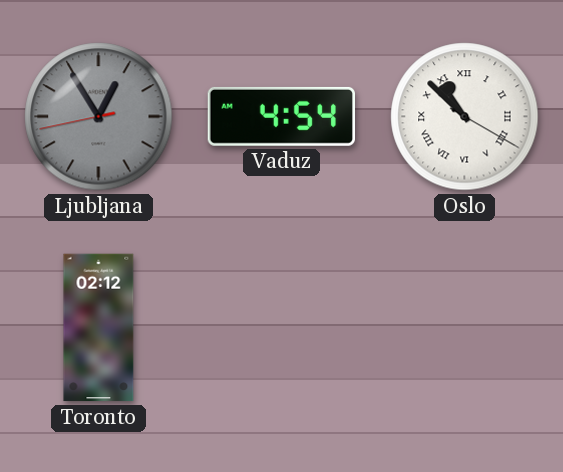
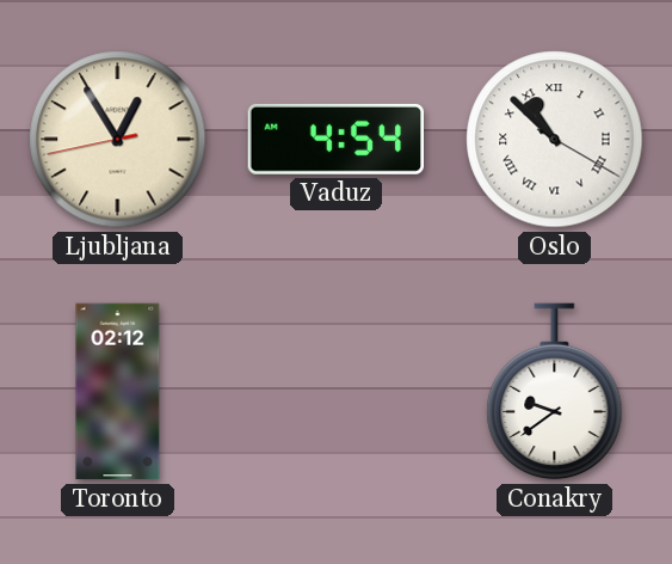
Ljubljana dial: grey -> cream (118, 140)
Conakry: none -> 9:39 (555, 392)
